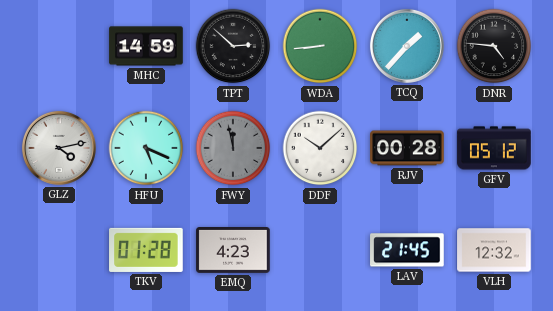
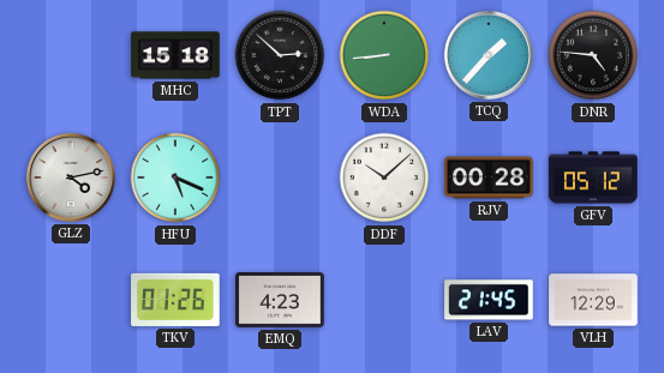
MHC: 14:59 -> 15:18 (175, 55)
FWY: 11:58 -> none (233, 148)
TKV: 01:28 -> 01:26 (175, 300)
VLH: 12:32 -> 12:29 (593, 300)
